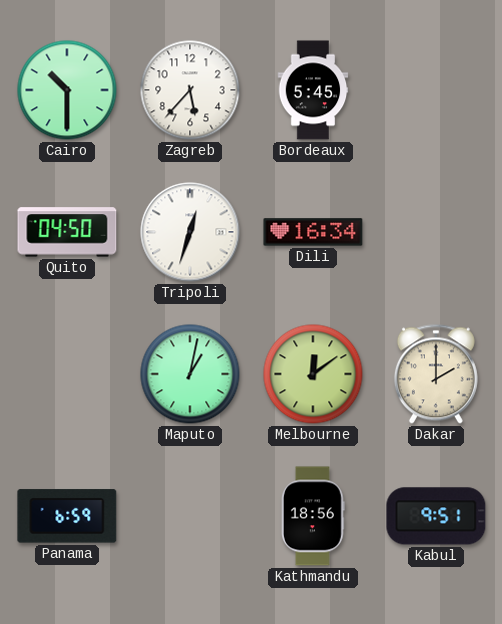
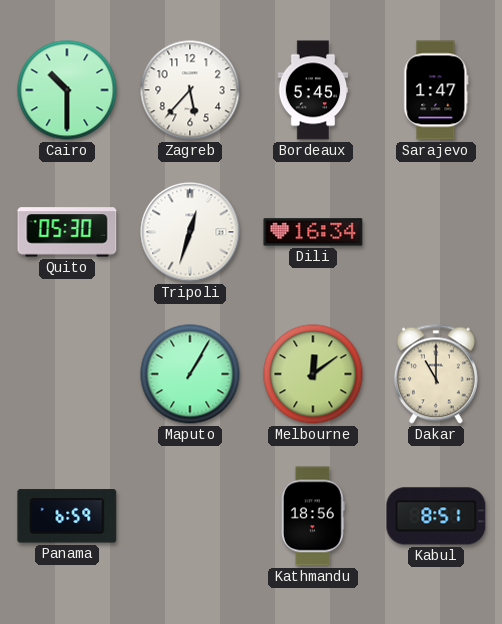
Sarajevo: none -> 1:47 (436, 90)
Quito: 04:50 -> 05:30 (67, 232)
Maputo: 1:02 -> 1:05 (190, 374)
Dakar: 2:00 -> 11:00 (436, 374)
Kabul: 9:51 -> 8:51 (436, 516)
